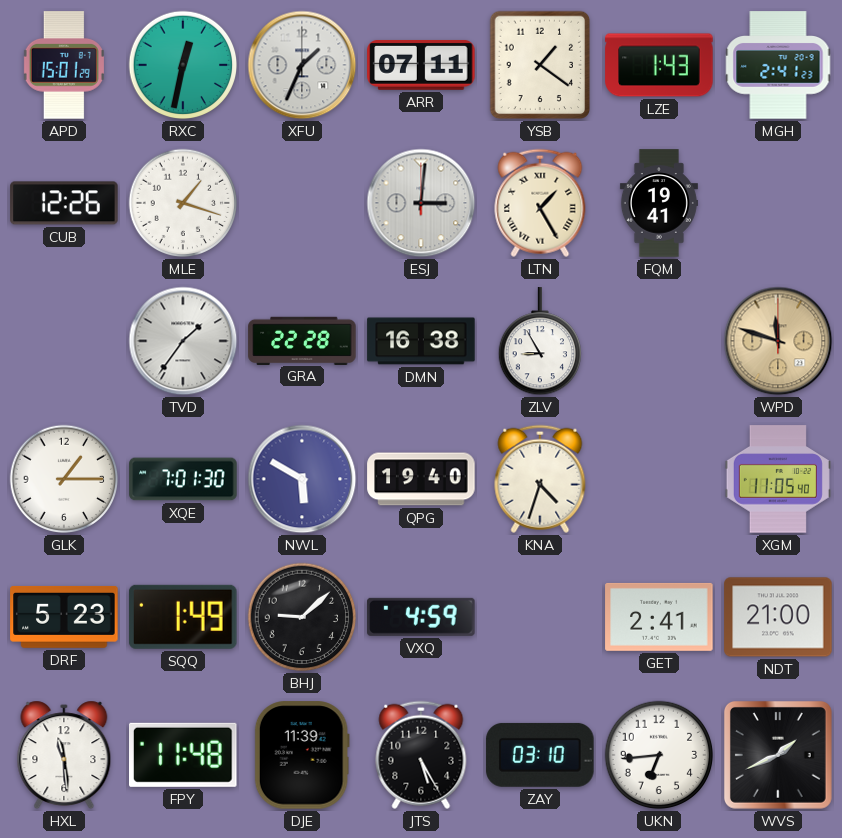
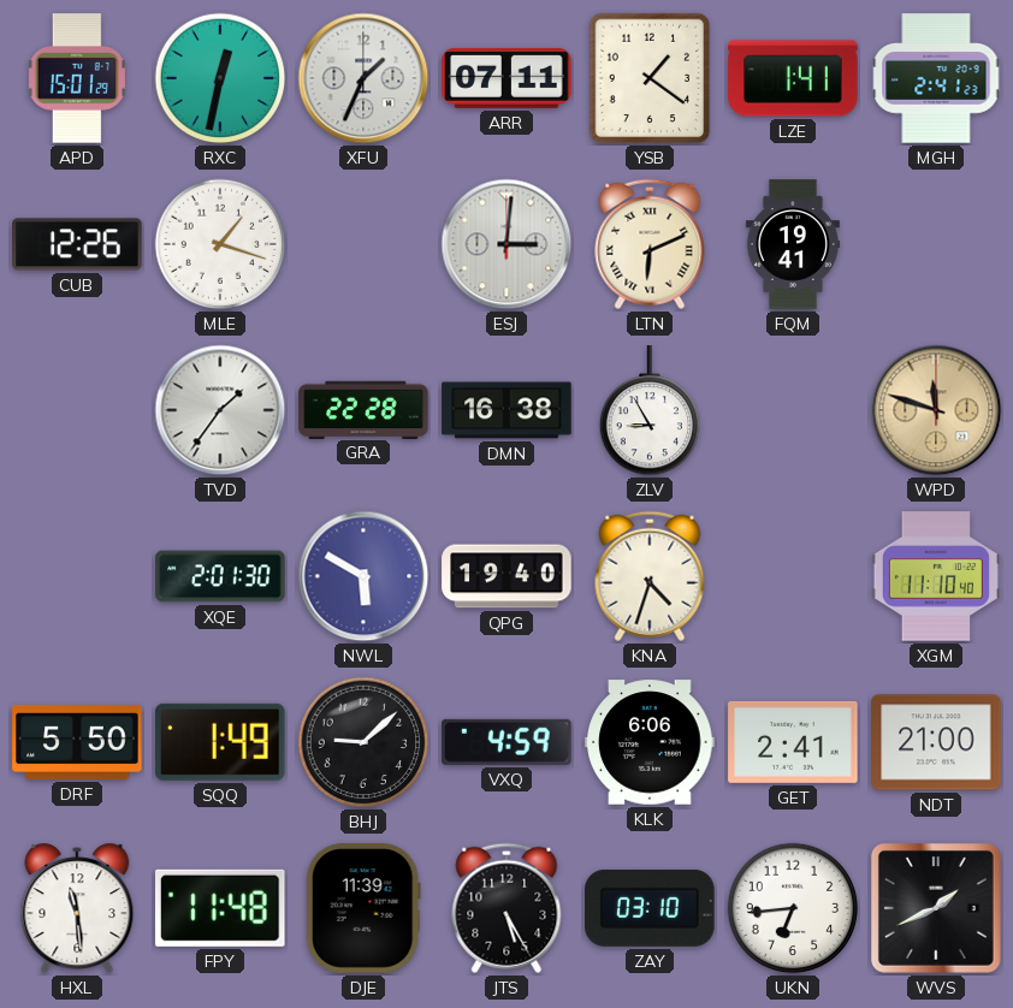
LZE: 1:43 -> 1:41 (793, 78)
LTN: 1:25 -> 6:11 (650, 244)
GLK: 1:15 -> none (64, 479)
XQE: 7:01 -> 2:01 (220, 576)
XGM: 11:05 -> 11:10 (936, 576)
DRF: 5:23 -> 5:50 (77, 742)
KLK: none -> 6:06 (650, 742)
